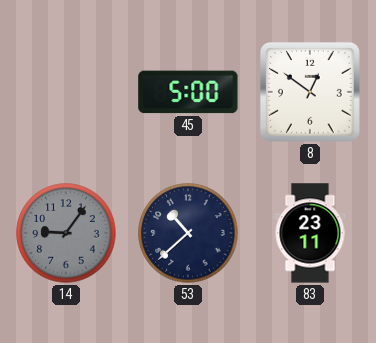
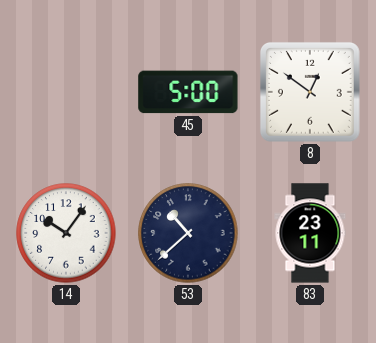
14: 9:06 -> 10:06 (66, 233)
14 dial: grey -> white (66, 233)
